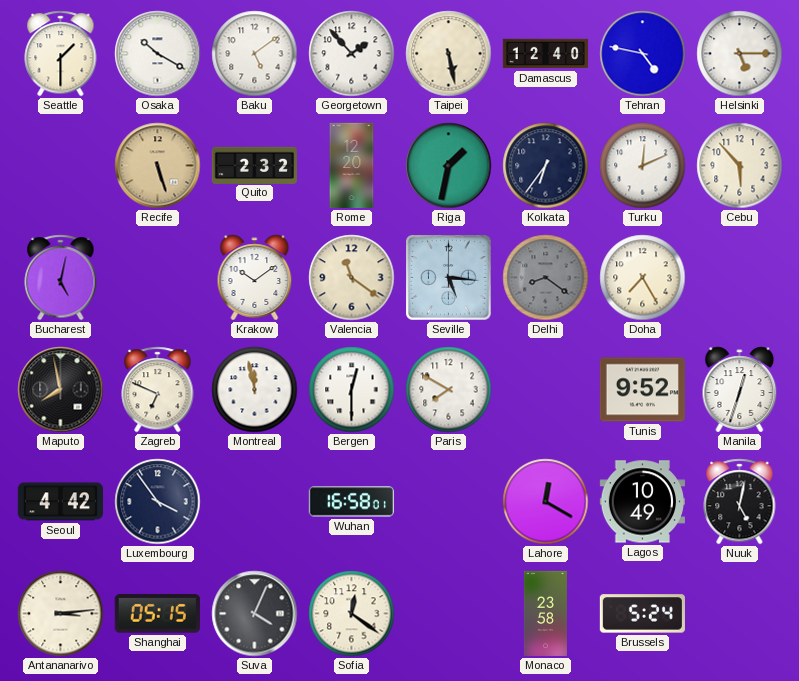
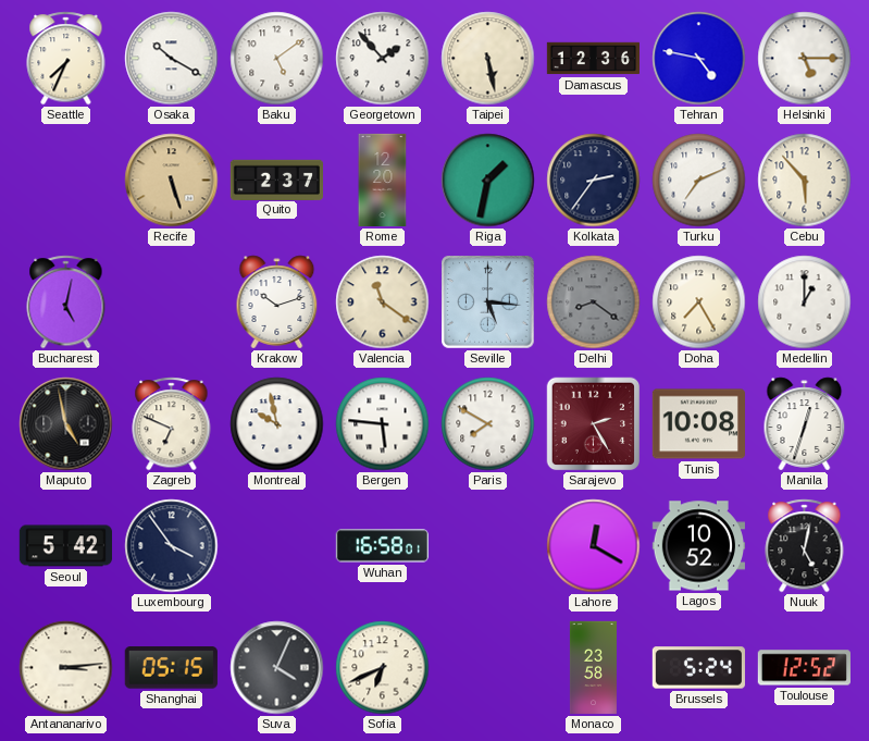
Seattle: 1:30 -> 7:34 (66, 59)
Damascus: 12:40 -> 12:36 (594, 59)
Quito: 2:32 -> 2:37 (276, 180)
Kolkata: 6:36 -> 2:36 (594, 181)
Turku: 12:11 -> 7:11 (699, 181)
Krakow: 10:09 -> 10:12 (277, 302)
Medellin: none -> 1:00 (805, 302)
Maputo: 7:58 -> 4:58 (66, 424)
Montreal: 11:58 -> 9:58 (277, 424)
Bergen: 12:30 -> 5:46 (383, 424)
Sarajevo: none -> 2:25 (594, 424)
Tunis: 9:52 -> 10:08 (698, 424)
Seoul: 4:42 -> 5:42 (65, 546)
Lagos: 10:49 -> 10:52 (698, 546)
Sofia: 12:21 -> 6:41 (383, 668)
Toulouse: none -> 12:52 (804, 668)
